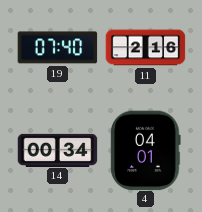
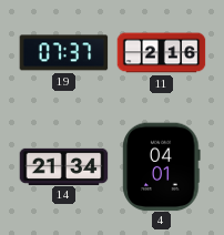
19: 07:40 -> 07:37 (63, 53)
14: 00:34 -> 21:34 (63, 166)
